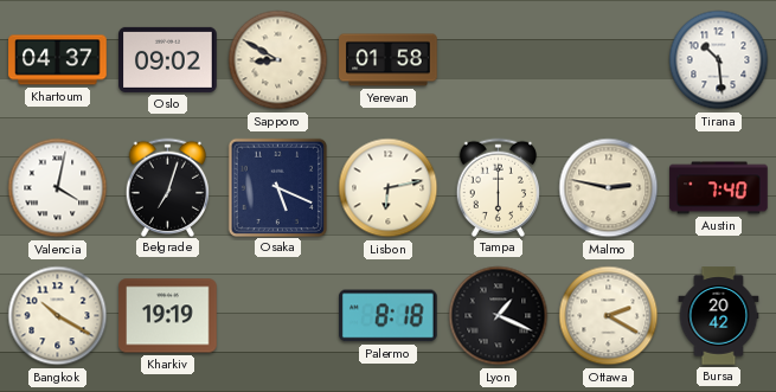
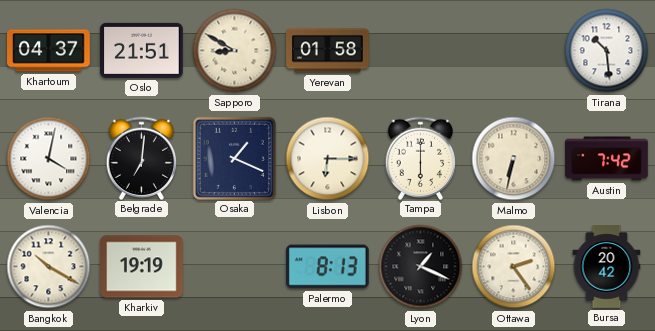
Oslo: 09:02 -> 21:51 (142, 50)
Belgrade: 7:03 -> 7:01 (142, 158)
Osaka: 5:19 -> 1:19 (234, 158)
Lisbon: 6:13 -> 6:15 (328, 159)
Malmo: 2:47 -> 6:32 (514, 159)
Austin: 7:40 -> 7:42 (607, 159)
Palermo: 8:18 -> 8:13 (328, 267)
Ottawa: 2:20 -> 2:24 (514, 267)
